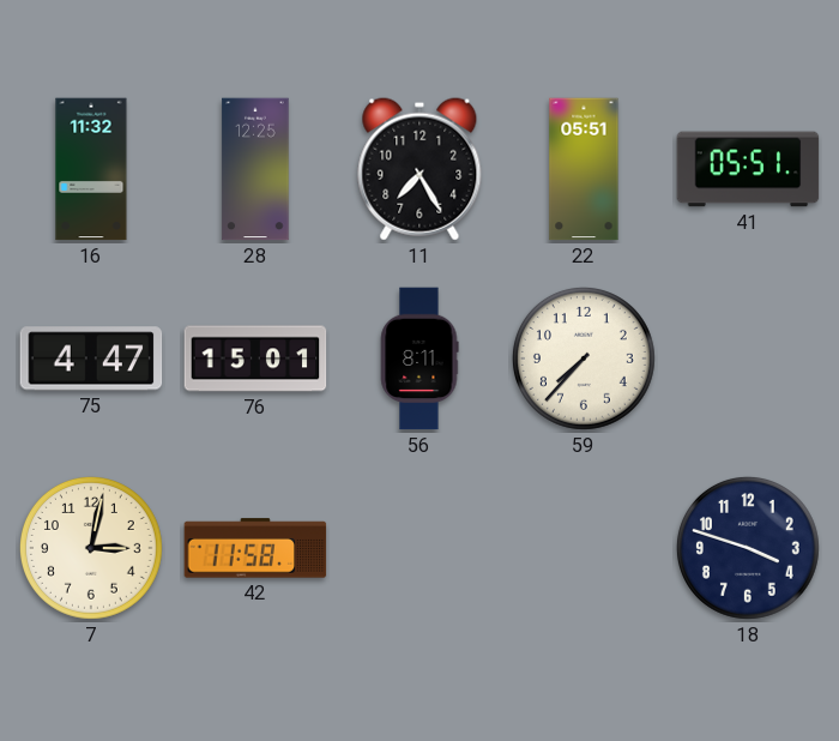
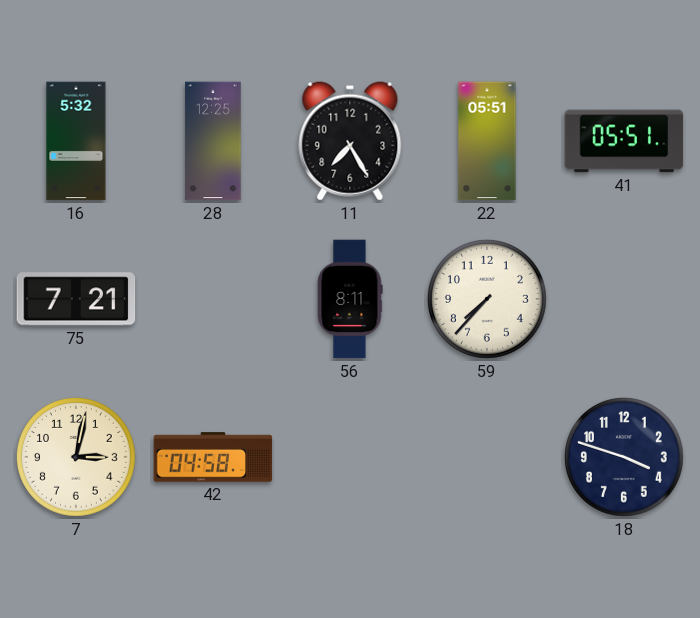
16: 11:32 -> 5:32 (76, 141)
75: 4:47 -> 7:21 (76, 299)
76: 15:01 -> none (255, 359)
42: 11:58 -> 04:58 (213, 457)
